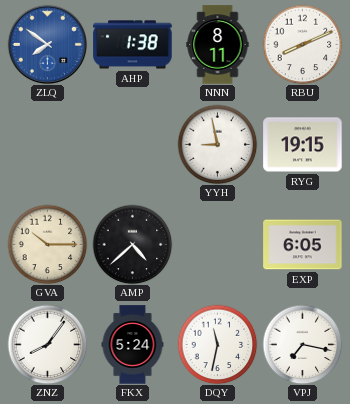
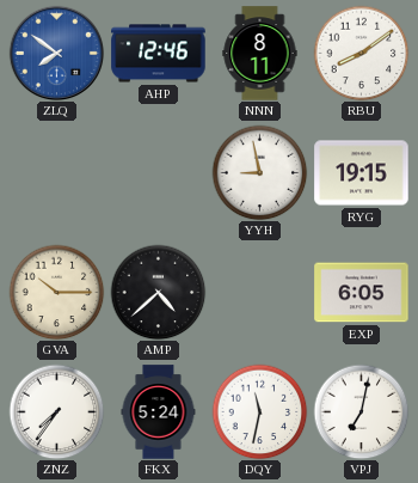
AHP: 1:38 -> 12:46 (159, 54)
RBU: 8:11 -> 8:09 (361, 53)
ZNZ: 8:06 -> 7:36 (56, 411)
VPJ: 7:17 -> 7:02 (361, 411)
